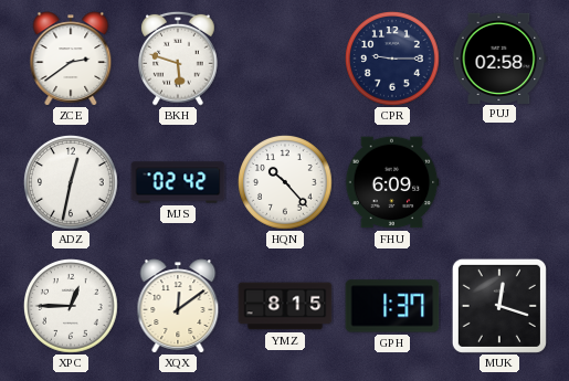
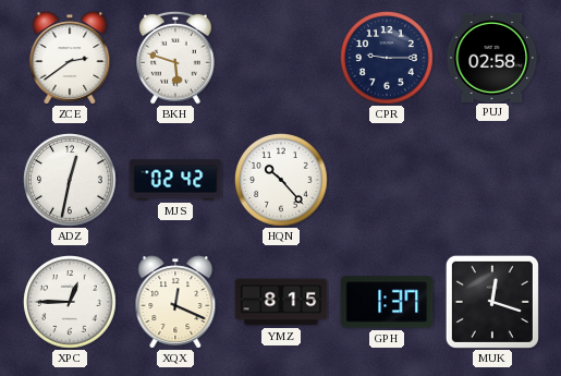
FHU: 6:09 -> none (392, 182)
XQX: 12:09 -> 12:19 (175, 302)
